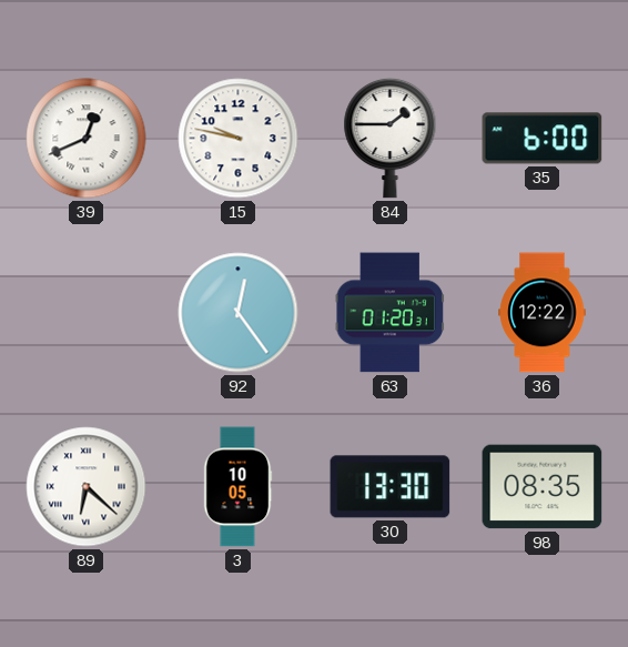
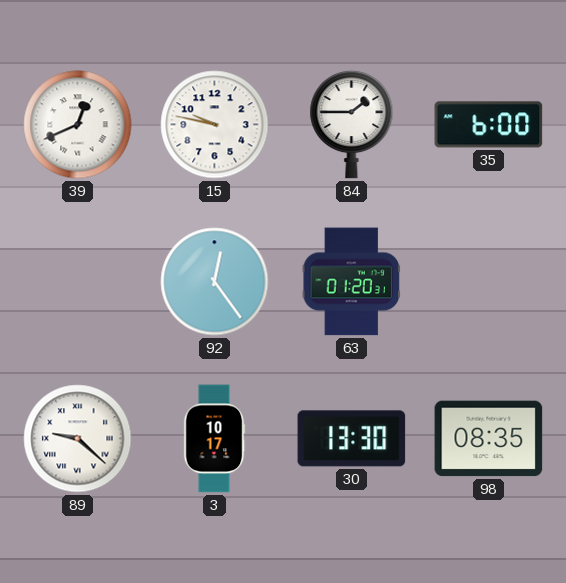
36: 12:22 -> none (543, 313)
89: 6:22 -> 9:22 (78, 439)
3: 10:05 -> 10:17 (214, 439)
